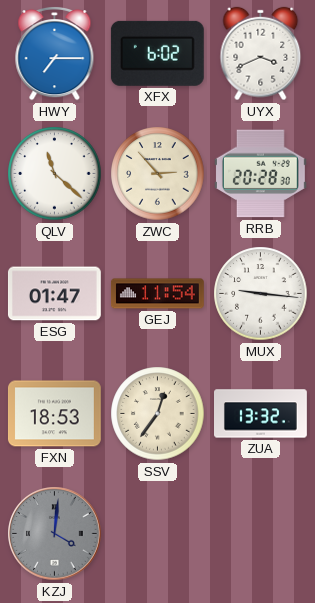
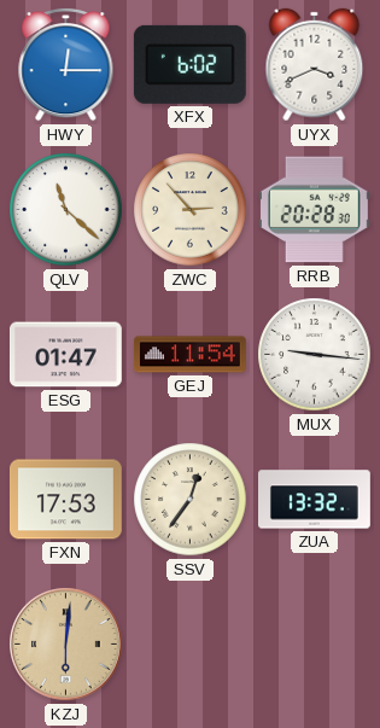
HWY: 7:15 -> 12:15 (66, 64)
FXN: 18:53 -> 17:53 (65, 500)
KZJ: 4:01 -> 6:01 (66, 645)
KZJ dial: grey -> champagne (66, 645)
